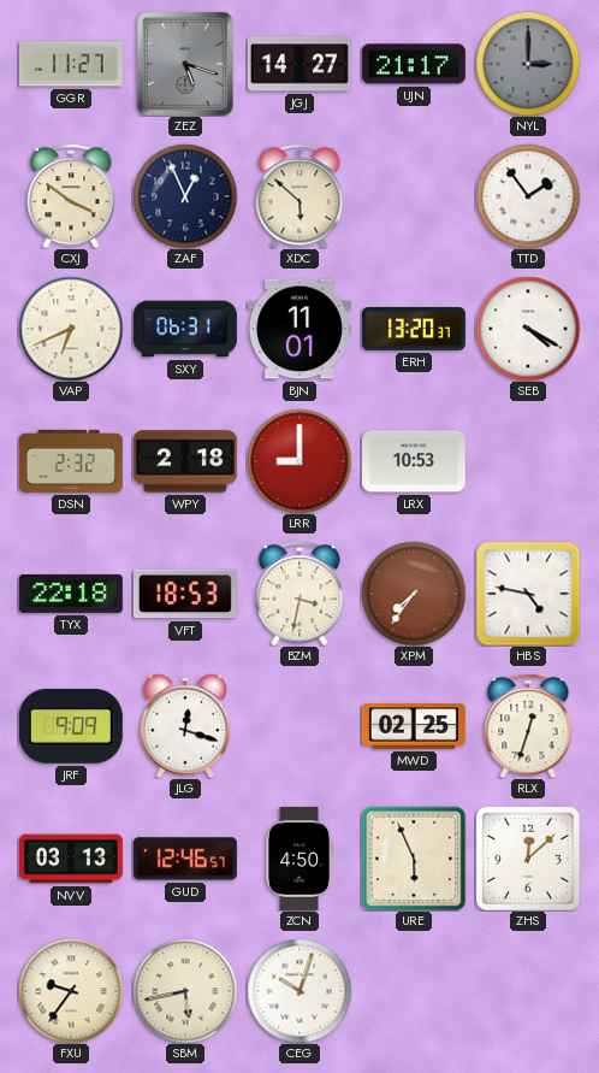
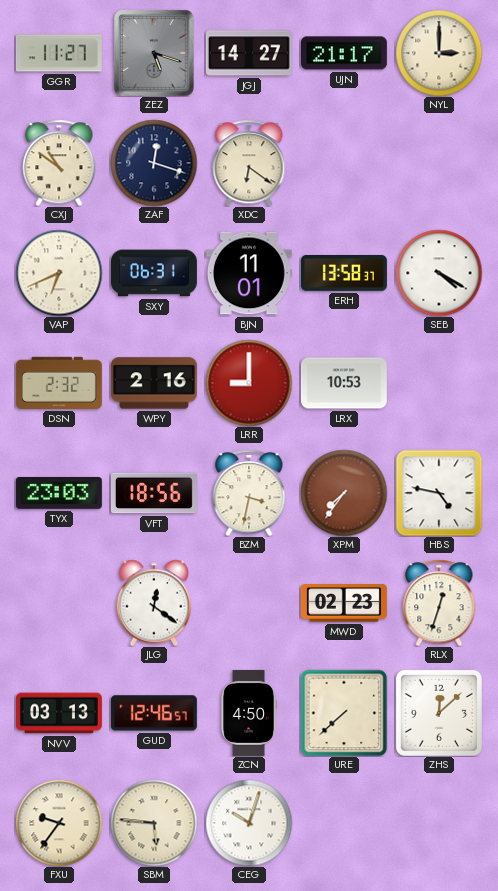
NYL dial: grey -> cream (439, 53)
CXJ: 3:51 -> 10:51 (59, 163)
ZAF: 12:56 -> 12:18 (154, 163)
XDC: 5:52 -> 6:21 (249, 163)
TTD: 1:54 -> none (528, 196)
ERH: 13:20 -> 13:58 (344, 274)
WPY: 2:18 -> 2:16 (154, 383)
TYX: 22:18 -> 23:03 (59, 493)
VFT: 18:53 -> 18:56 (154, 493)
JRF: 9:09 -> none (71, 726)
JLG: 12:18 -> 12:21 (154, 603)
MWD: 02:25 -> 02:23 (344, 603)
URE: 5:56 -> 7:38 (344, 713)
SBM: 5:43 -> 5:46 (154, 823)
